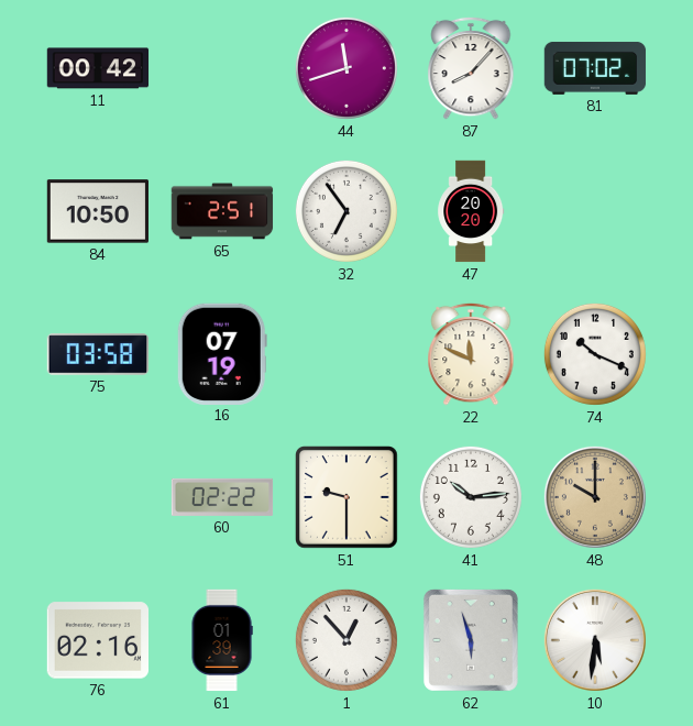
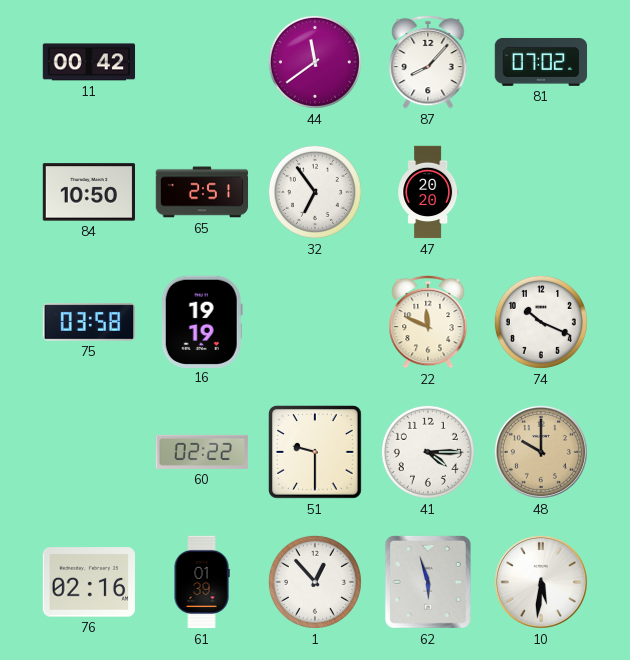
44: 11:42 -> 11:39 (315, 62)
16: 07:19 -> 19:19 (202, 321)
41: 10:14 -> 4:15 (428, 452)
